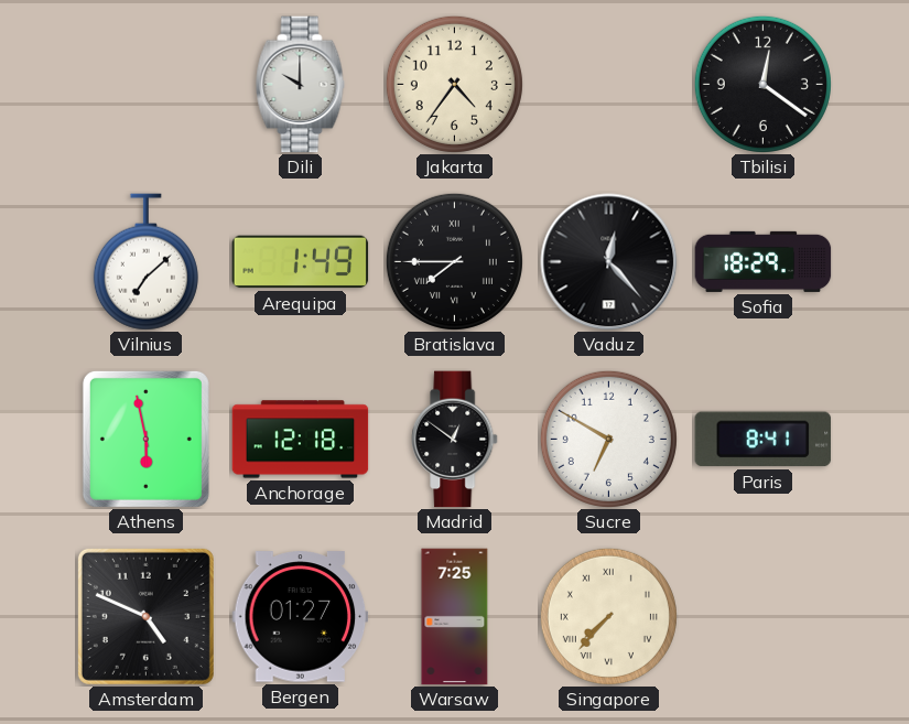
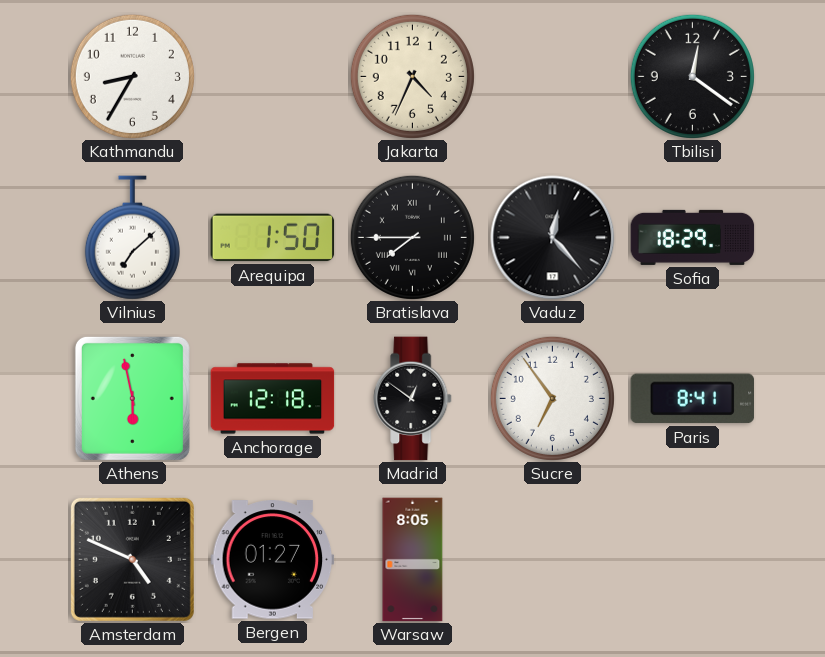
Kathmandu: none -> 8:35 (132, 76)
Dili: 10:00 -> none (301, 85)
Jakarta: 4:36 -> 4:34 (412, 76)
Arequipa: 1:49 -> 1:50 (273, 238)
Sucre: 6:50 -> 6:54 (552, 398)
Warsaw: 7:25 -> 8:05 (413, 560)
Singapore: 7:37 -> none (608, 616)
